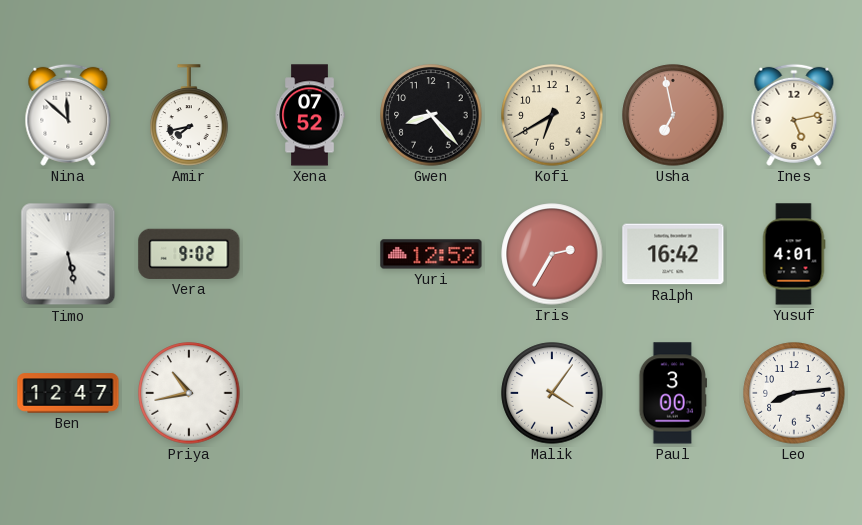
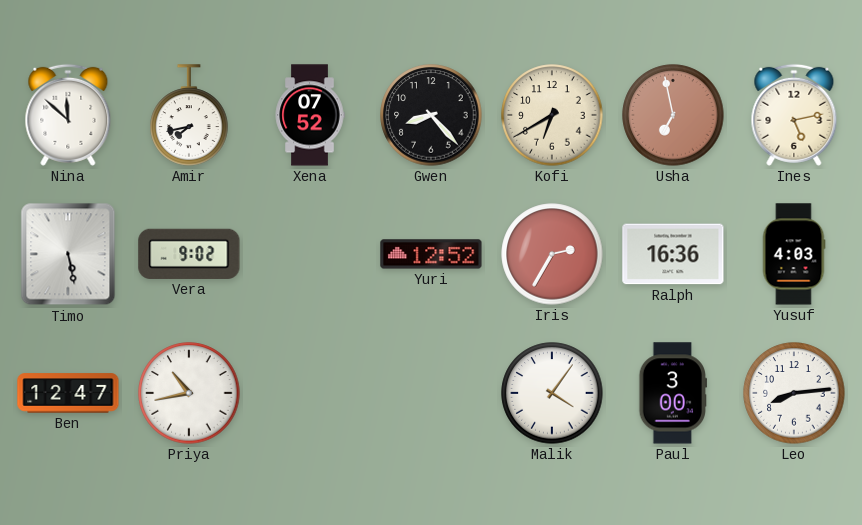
Ralph: 16:42 -> 16:36 (673, 254)
Yusuf: 4:01 -> 4:03 (794, 254)
